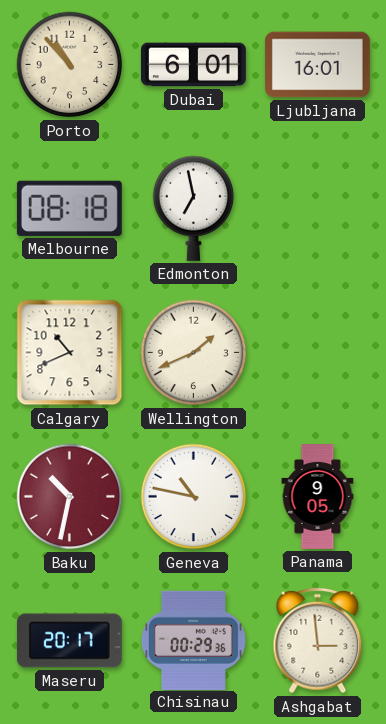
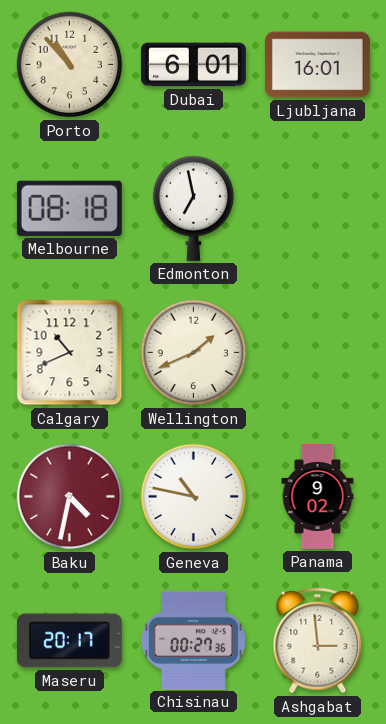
Baku: 10:32 -> 4:32 (70, 497)
Panama: 9:05 -> 9:02 (318, 497)
Chisinau: 00:29 -> 00:27 (193, 640)
